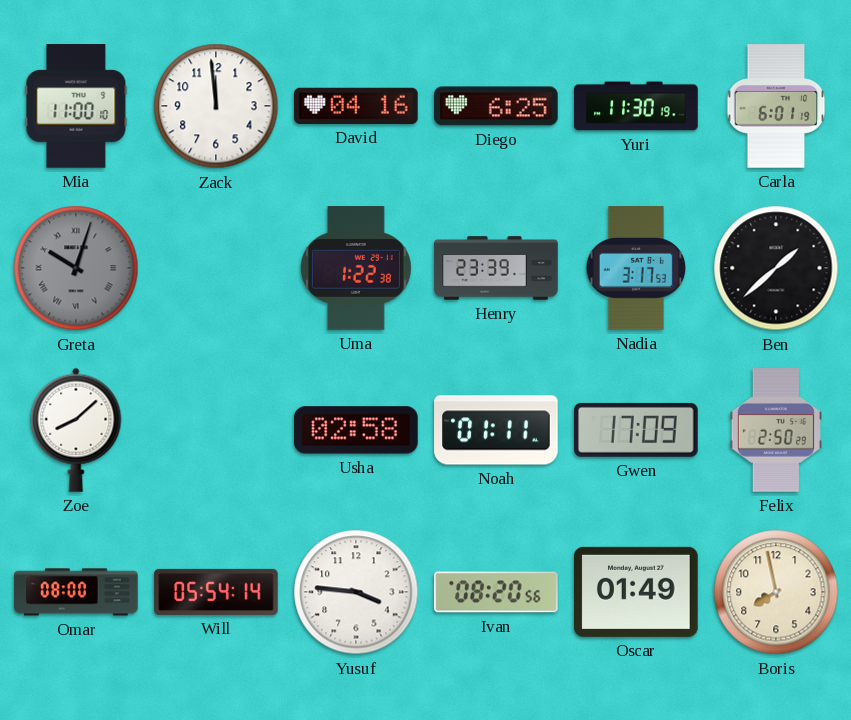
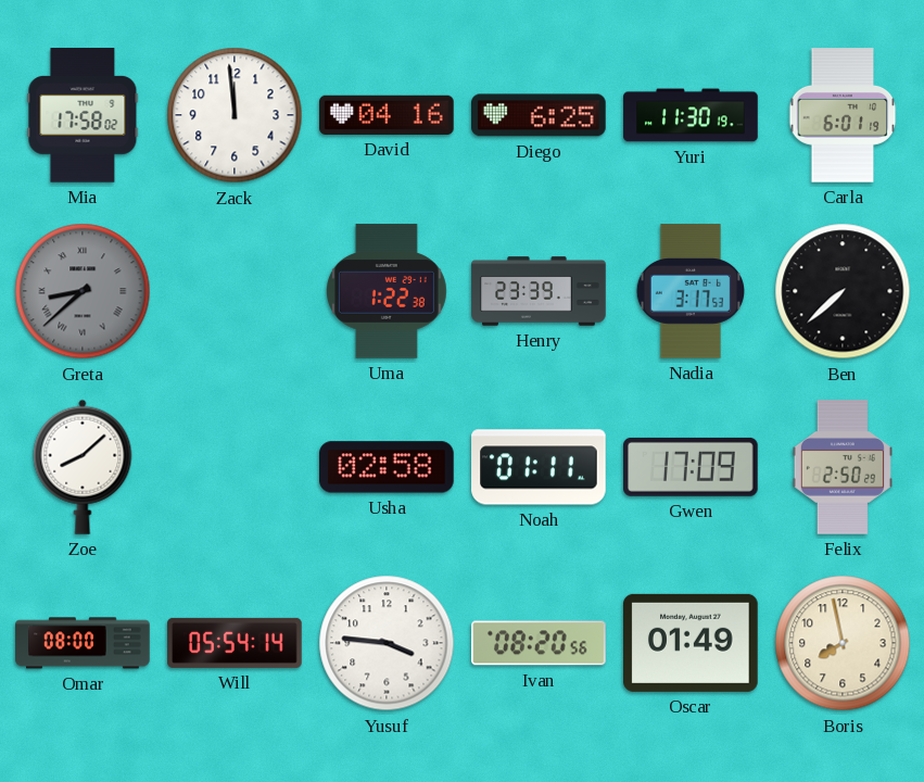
Mia: 11:00 -> 17:58 (83, 115)
Greta: 10:03 -> 8:38 (83, 291)
Ben: 1:38 -> 7:38 (843, 291)
